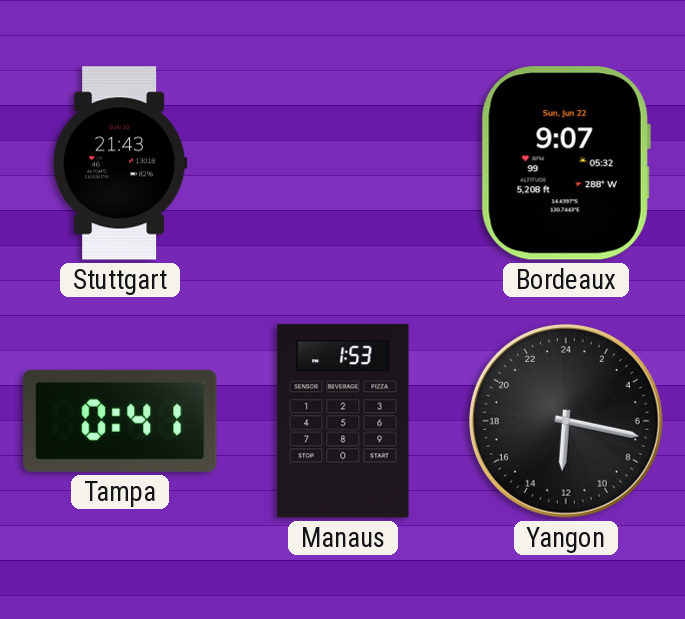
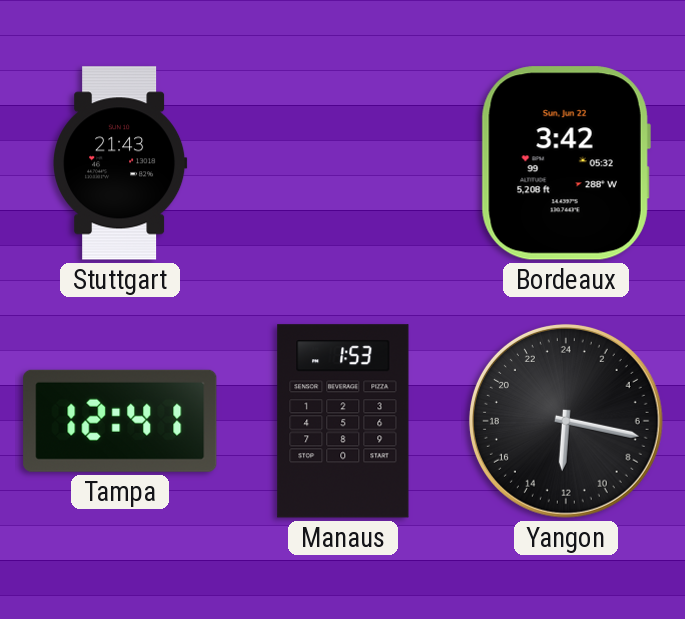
Bordeaux: 9:07 -> 3:42 (566, 163)
Tampa: 0:41 -> 12:41 (120, 421)
